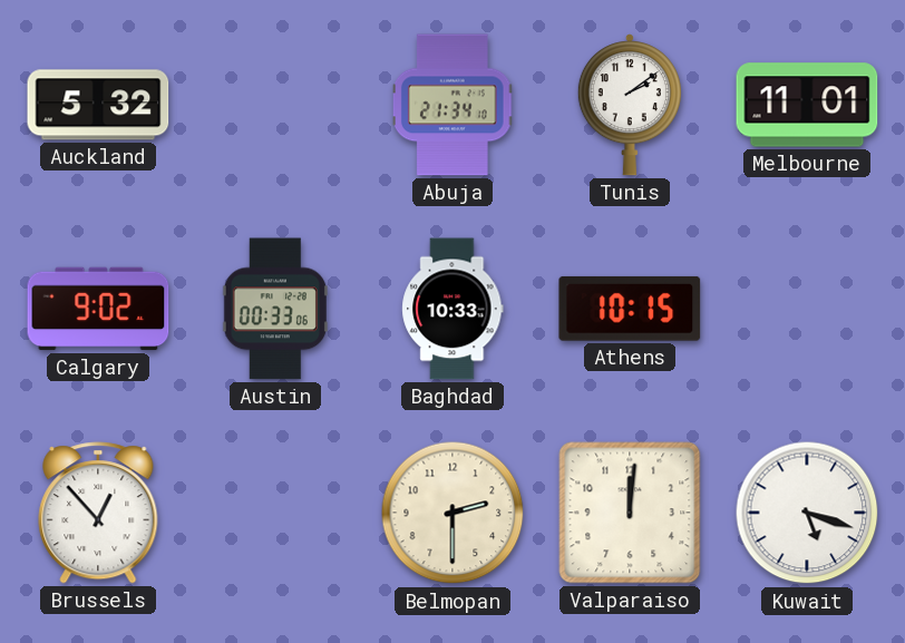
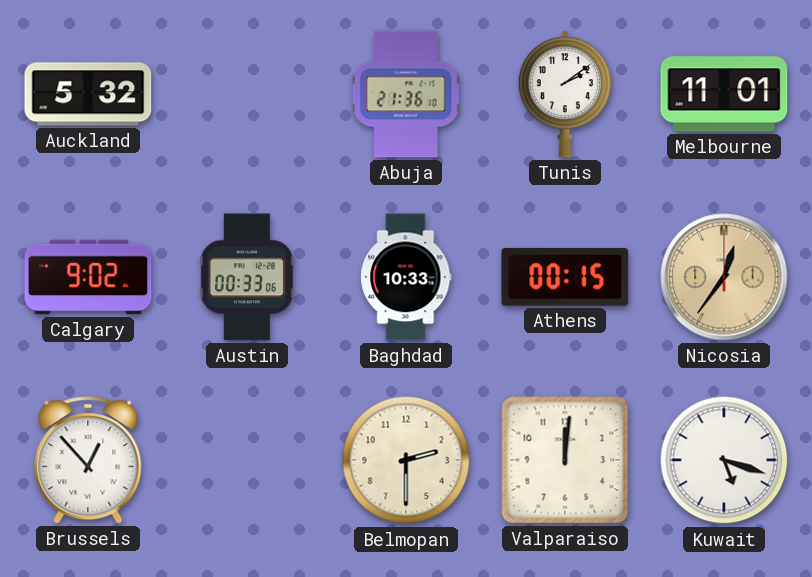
Abuja: 21:34 -> 21:36 (406, 94)
Athens: 10:15 -> 00:15 (565, 277)
Nicosia: none -> 12:36 (724, 277)
